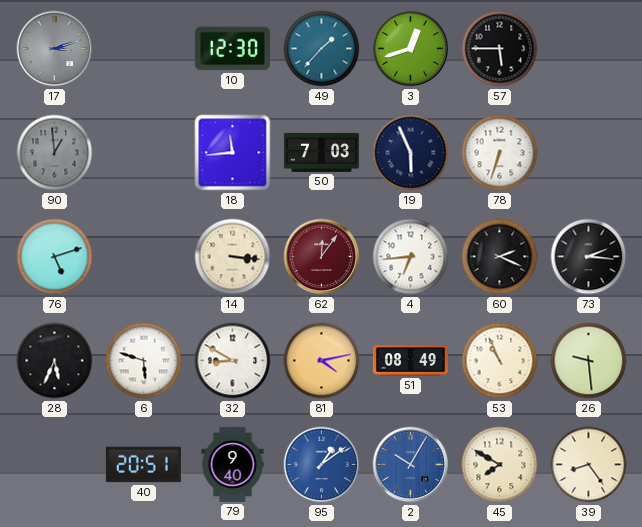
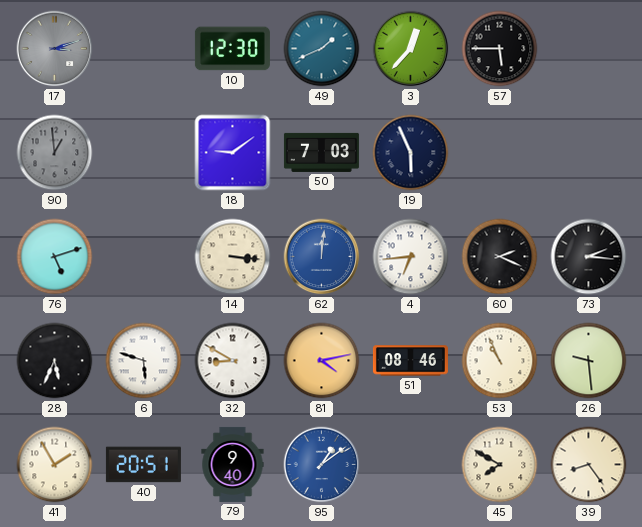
49: 1:37 -> 1:41 (322, 49)
3: 12:42 -> 12:37 (411, 49)
18: 11:44 -> 9:09 (233, 153)
78: 6:33 -> none (500, 153)
62: 12:06 -> 12:01 (322, 257)
62 dial: burgundy -> blue (322, 257)
51: 08:49 -> 08:46 (410, 361)
41: none -> 1:55 (55, 465)
2: 10:05 -> none (411, 465)
